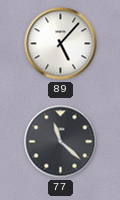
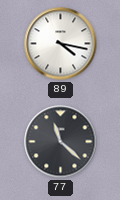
89: 5:07 -> 4:17 (61, 44)
